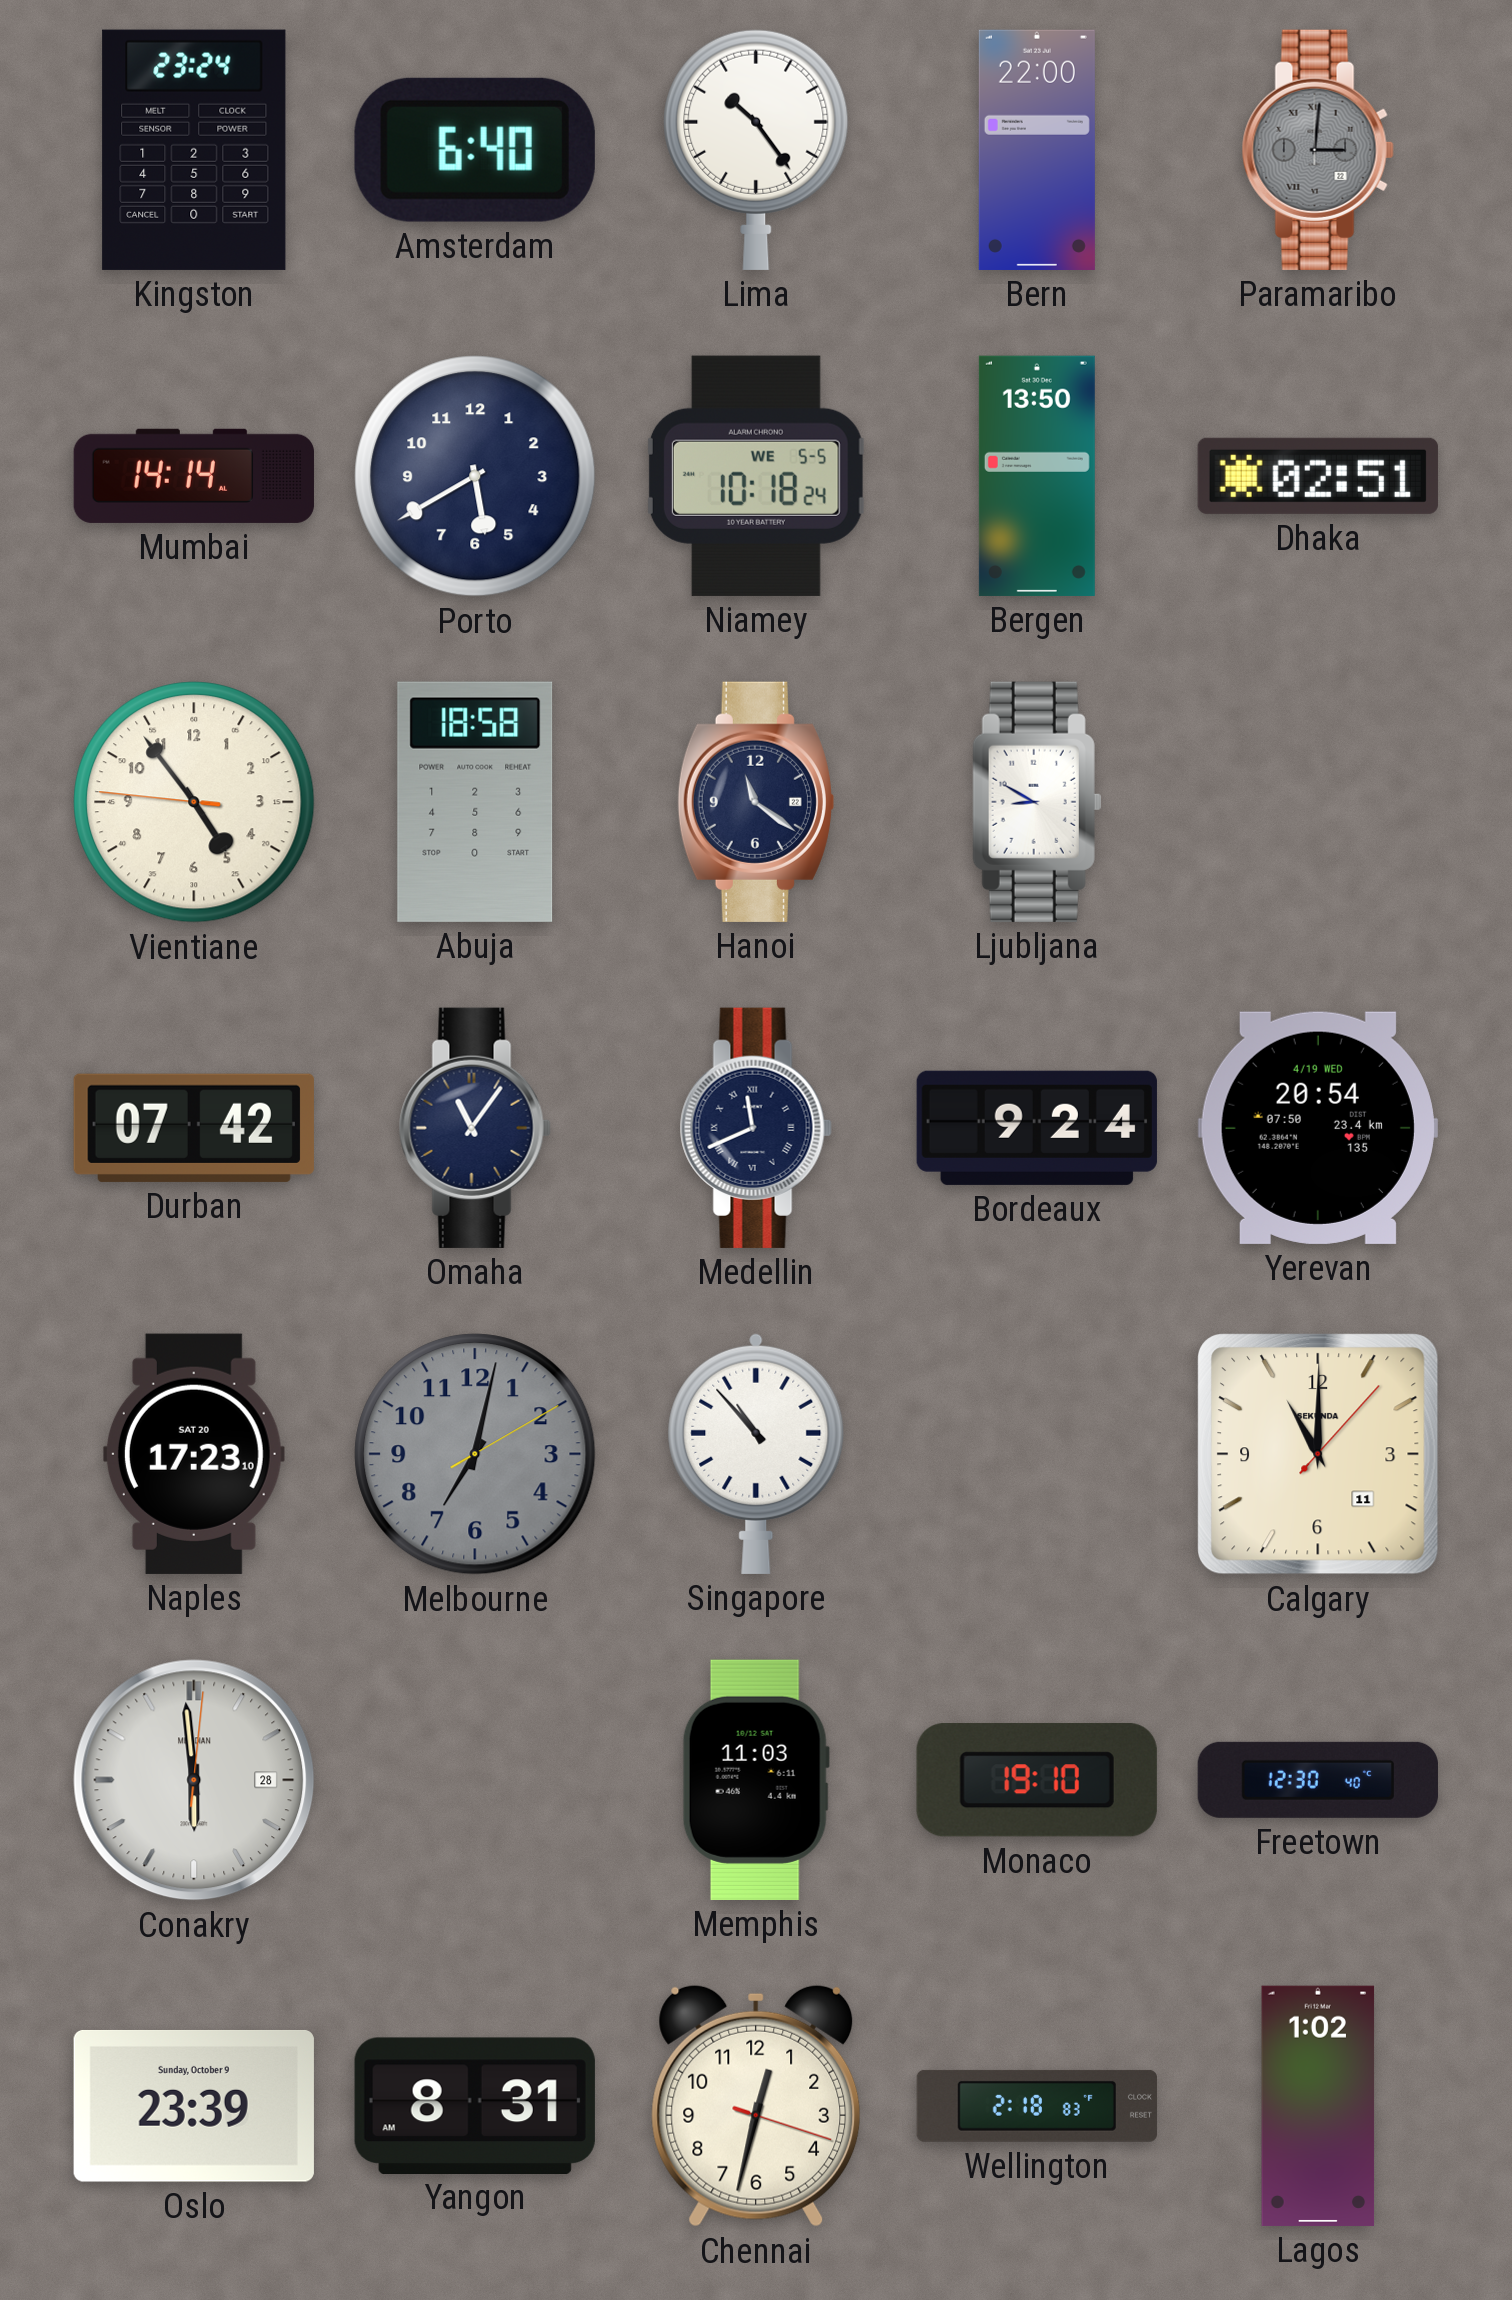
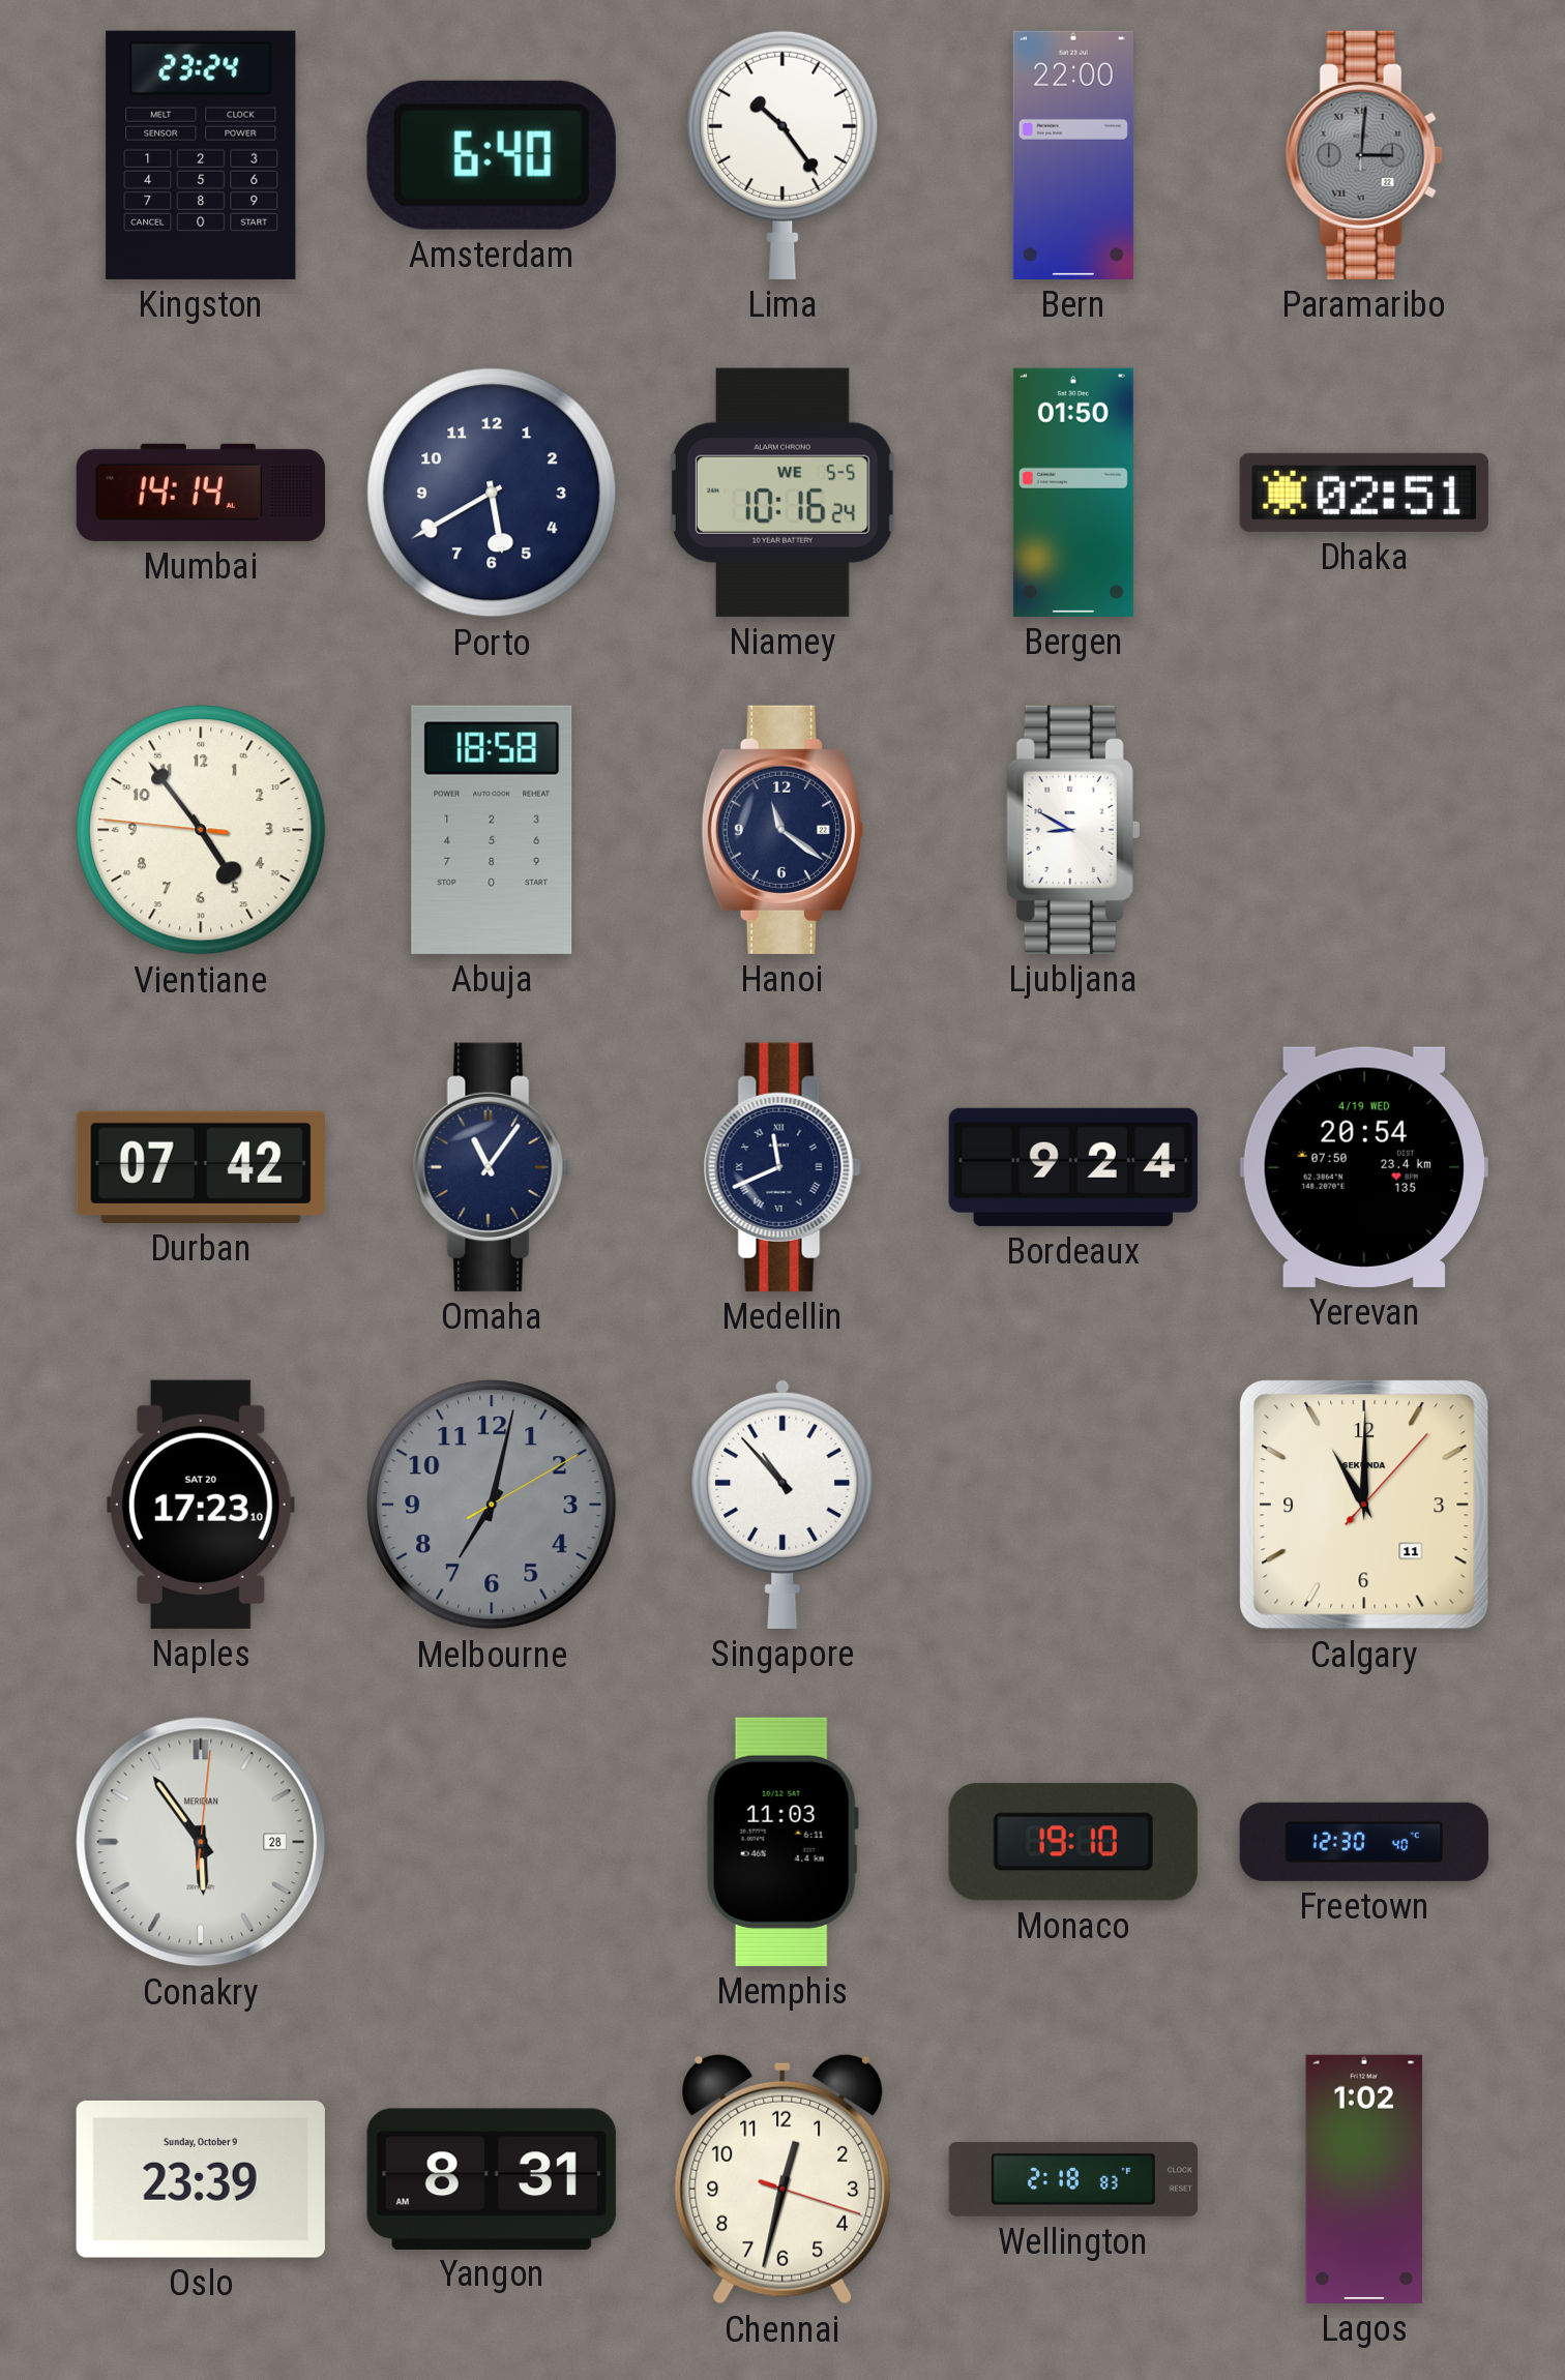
Niamey: 10:18 -> 10:16 (782, 493)
Bergen: 13:50 -> 01:50 (1073, 493)
Conakry: 5:59 -> 5:54 (201, 1842)
